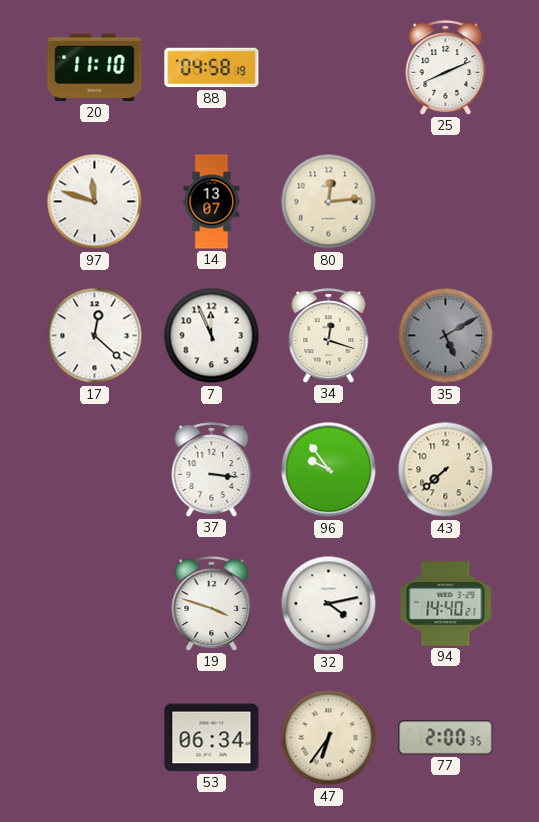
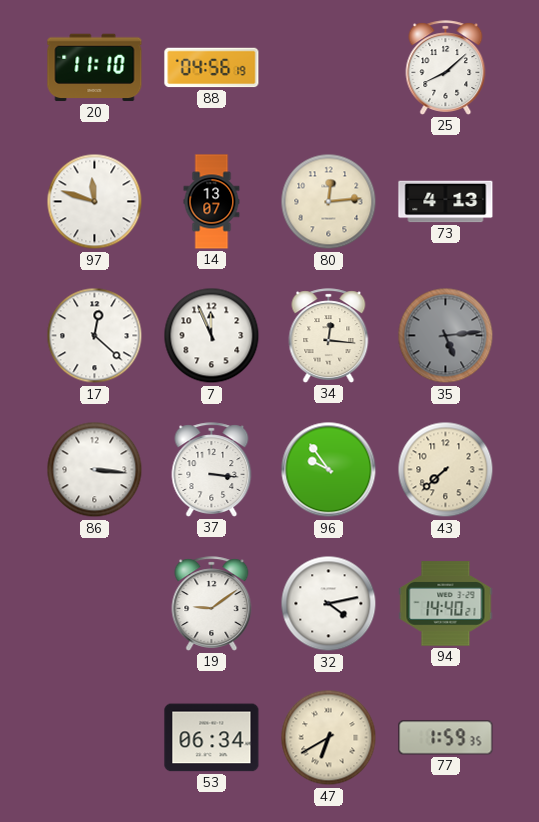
88: 04:58 -> 04:56 (212, 68)
25: 8:11 -> 8:08 (446, 68)
73: none -> 4:13 (446, 202)
34: 12:18 -> 12:16 (329, 336)
35: 5:10 -> 5:14 (446, 336)
86: none -> 3:16 (95, 470)
19: 3:48 -> 9:09 (212, 604)
47: 6:36 -> 6:40 (329, 738)
77: 2:00 -> 1:59 (446, 738)
